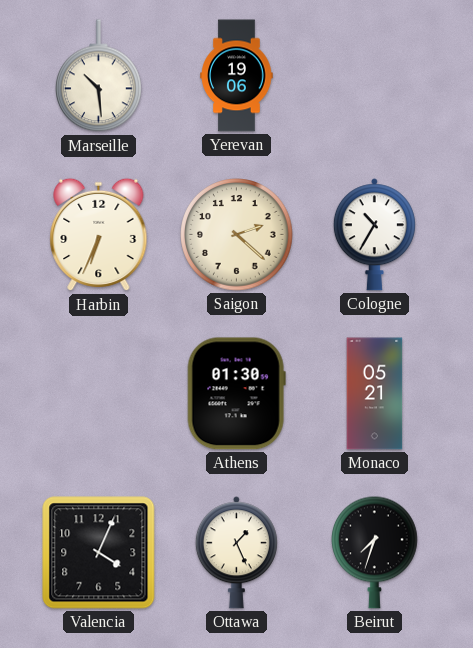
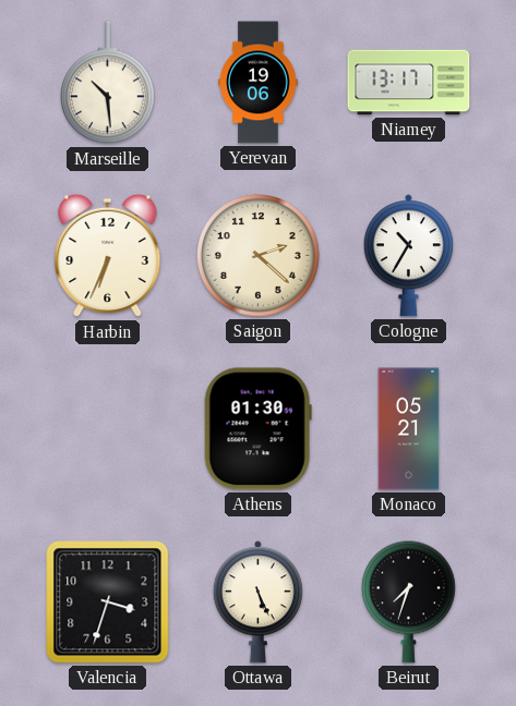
Niamey: none -> 13:17 (409, 83)
Valencia: 4:04 -> 3:33 (108, 602)
Ottawa: 1:26 -> 5:26 (257, 602)
